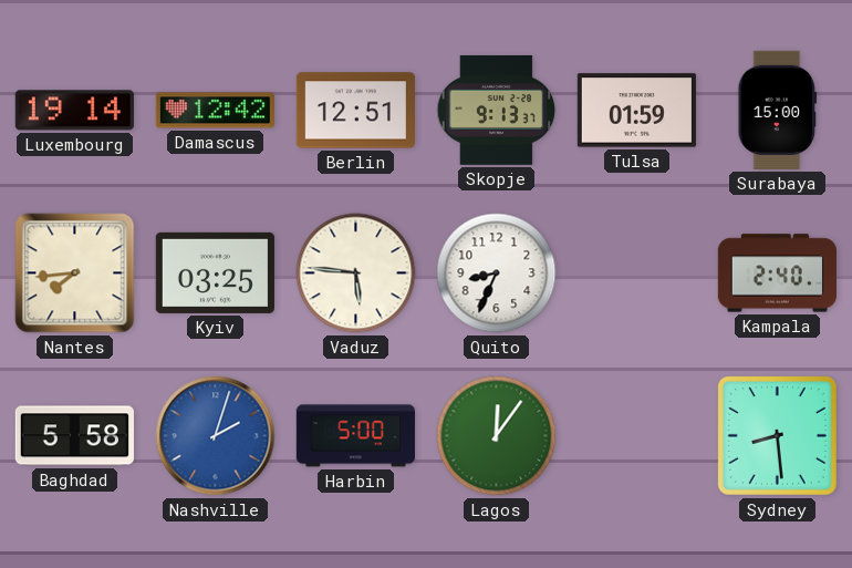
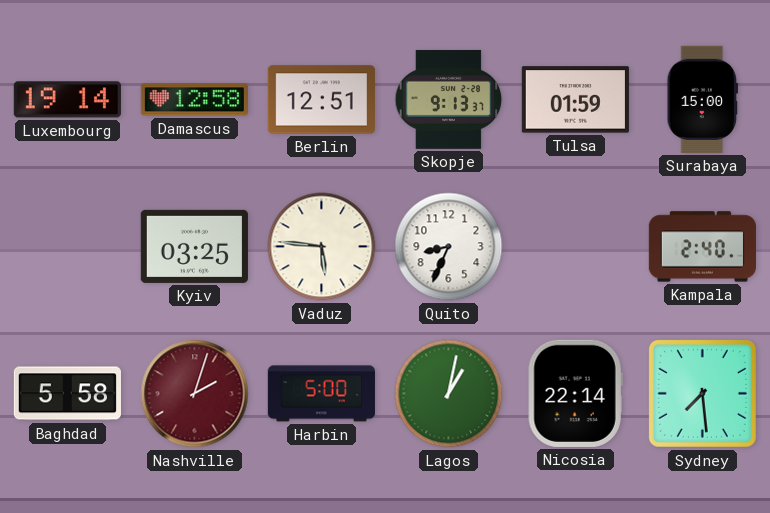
Damascus: 12:42 -> 12:58 (194, 100)
Nantes: 7:44 -> none (75, 273)
Nashville dial: blue -> burgundy (195, 394)
Lagos: 12:06 -> 1:02 (449, 394)
Nicosia: none -> 22:14 (575, 393)
Sydney: 8:29 -> 7:29 (702, 393)
